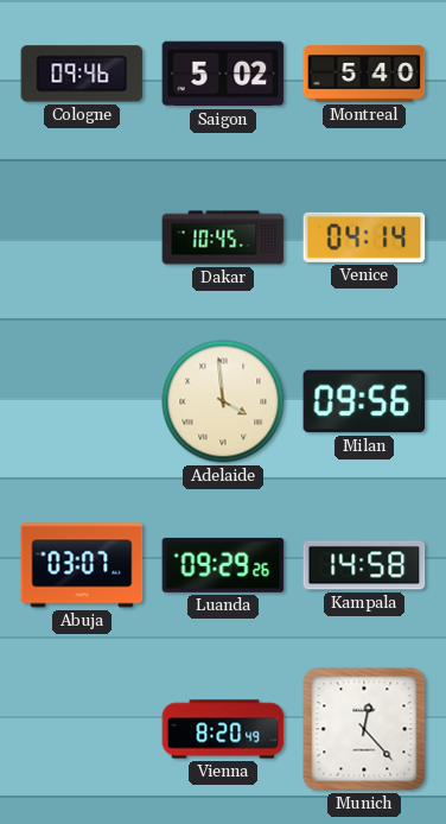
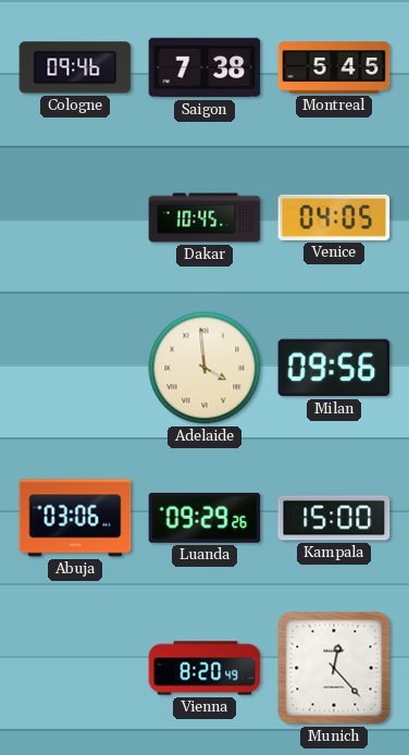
Saigon: 5:02 -> 7:38 (205, 67)
Montreal: 5:40 -> 5:45 (334, 67)
Venice: 04:14 -> 04:05 (334, 218)
Abuja: 03:07 -> 03:06 (75, 518)
Kampala: 14:58 -> 15:00 (334, 518)
